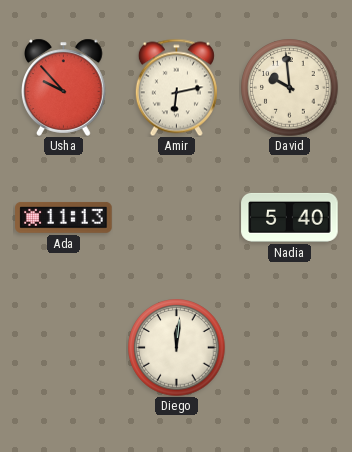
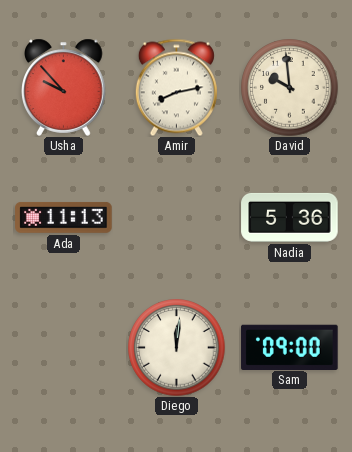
Amir: 6:13 -> 8:13 (176, 87)
Nadia: 5:40 -> 5:36 (290, 217)
Sam: none -> 09:00 (290, 347)
